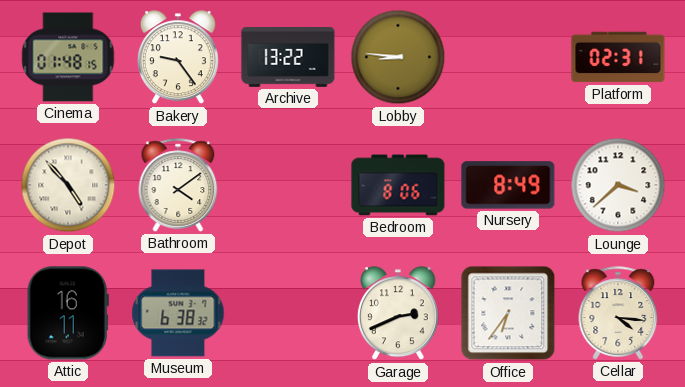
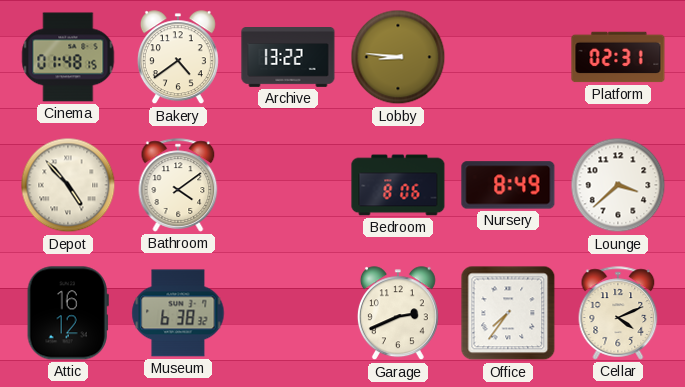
Bakery: 9:24 -> 4:39 (178, 58)
Attic: 16:11 -> 16:12 (68, 313)
Office: 6:36 -> 7:36 (508, 313)
Cellar: 4:16 -> 4:11 (618, 313)
